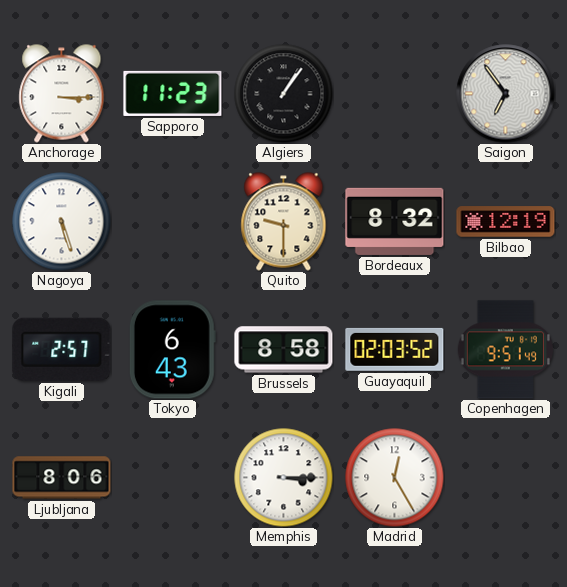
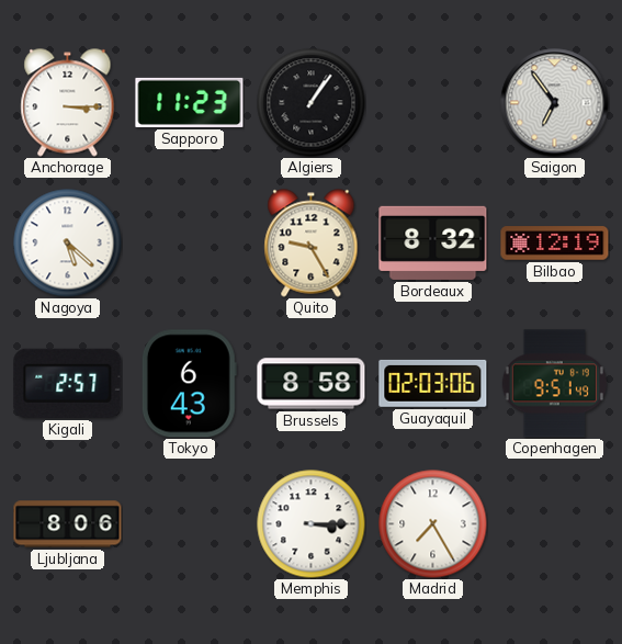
Nagoya: 5:27 -> 5:22 (68, 244)
Quito: 9:30 -> 9:25 (312, 244)
Guayaquil: 02:03:52 -> 02:03:06 (433, 383)
Madrid: 12:25 -> 7:25 (433, 524)
